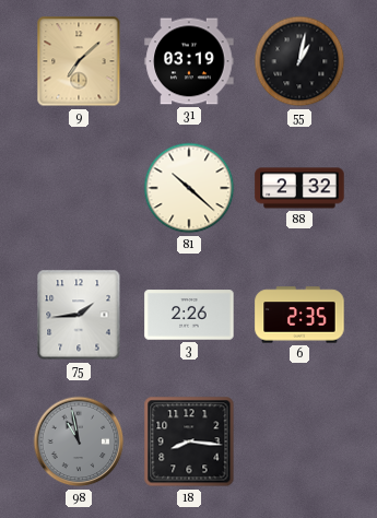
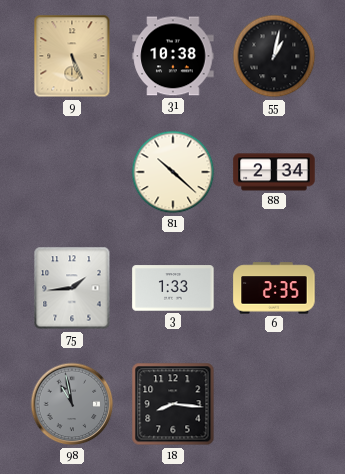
9: 7:08 -> 5:26 (72, 56)
31: 03:19 -> 10:38 (173, 56)
88: 2:32 -> 2:34 (274, 172)
3: 2:26 -> 1:33 (173, 288)
